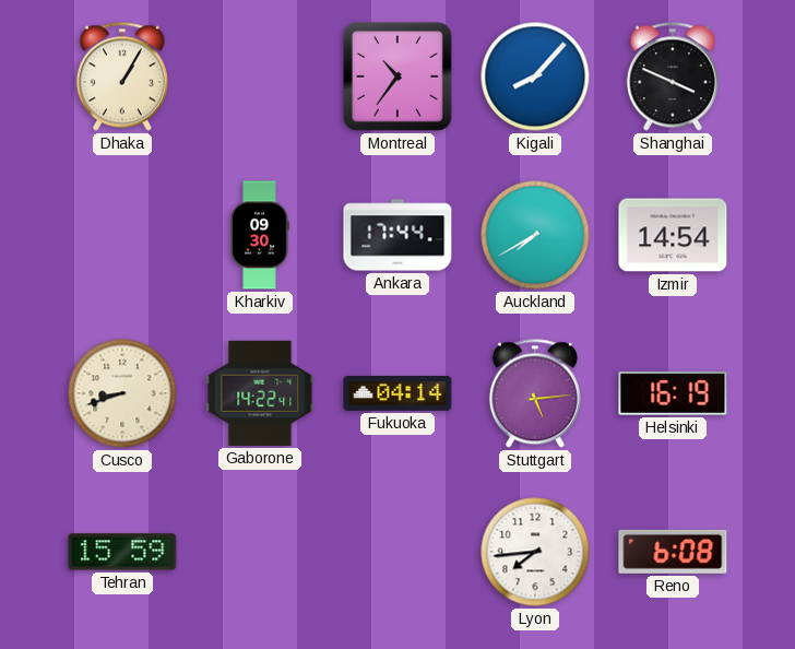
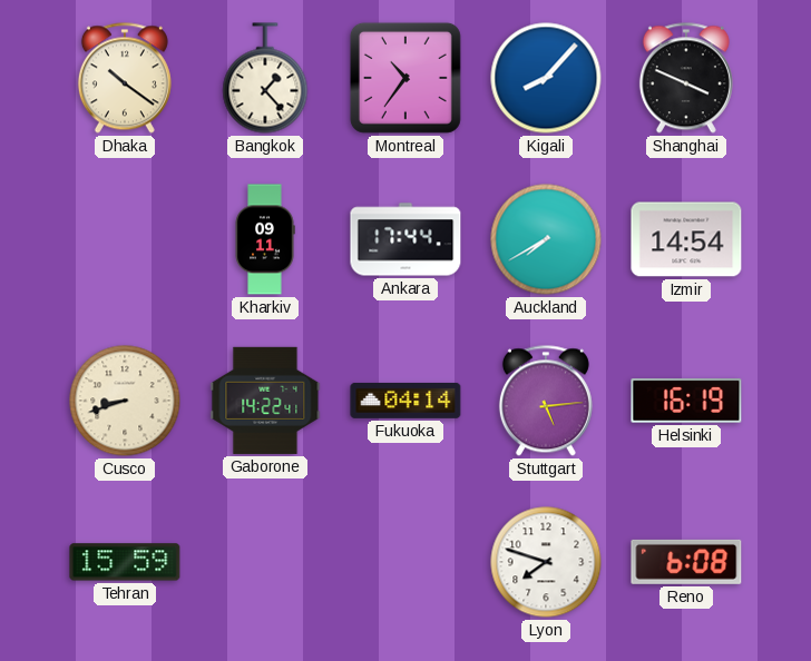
Dhaka: 1:05 -> 10:21 (125, 78)
Bangkok: none -> 1:23 (265, 78)
Kharkiv: 09:30 -> 09:11 (265, 239)
Lyon: 7:44 -> 7:48 (546, 562)
